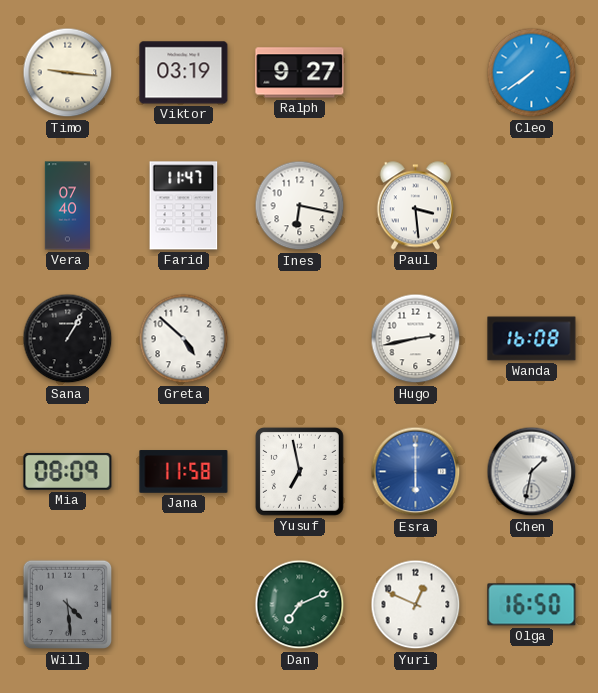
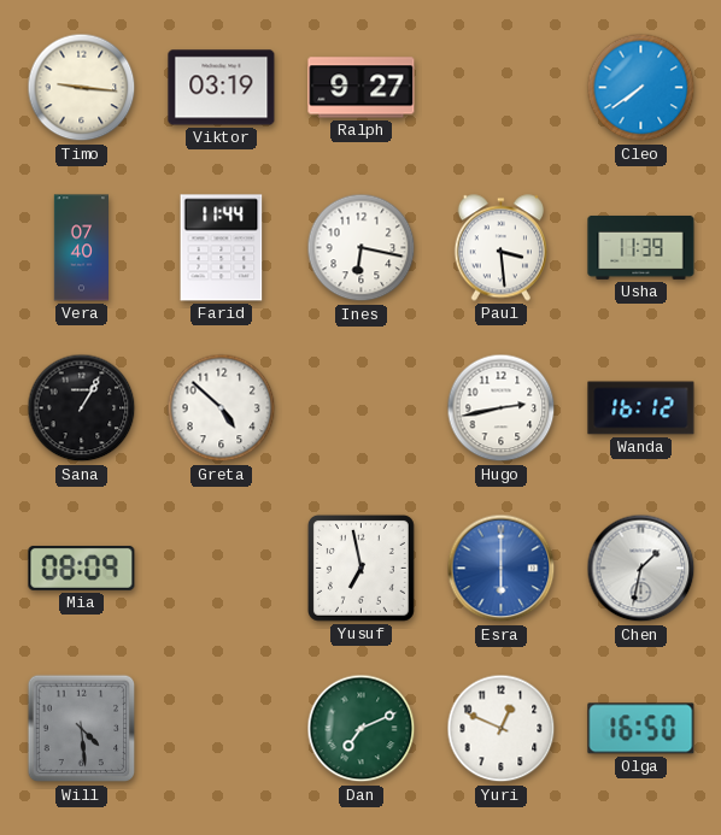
Farid: 11:47 -> 11:44 (222, 248)
Usha: none -> 11:39 (641, 247)
Wanda: 16:08 -> 16:12 (641, 408)
Jana: 11:58 -> none (184, 472)
